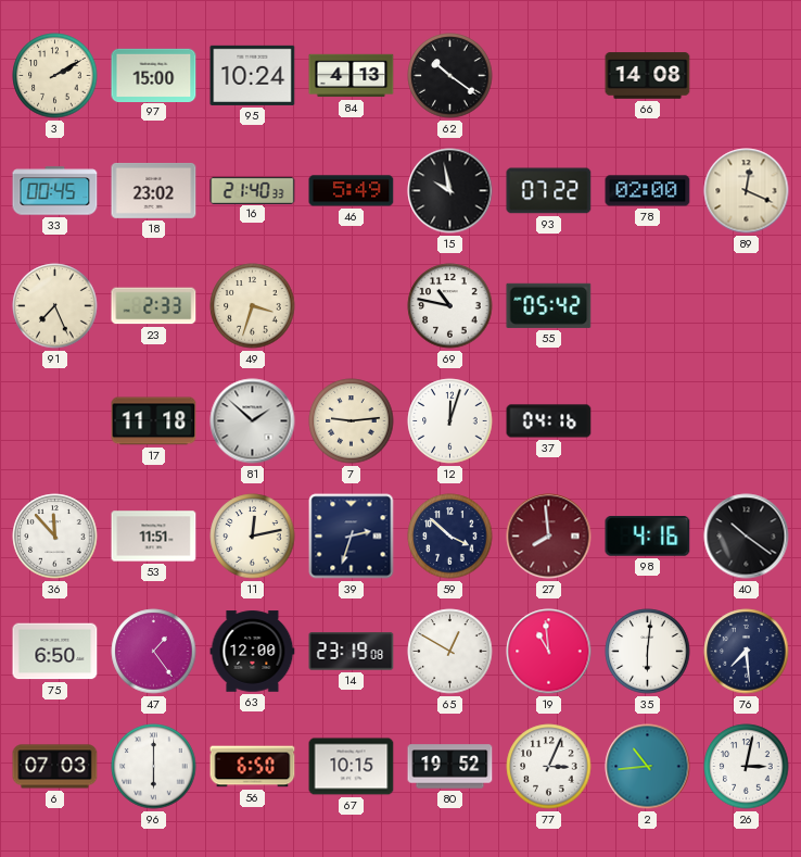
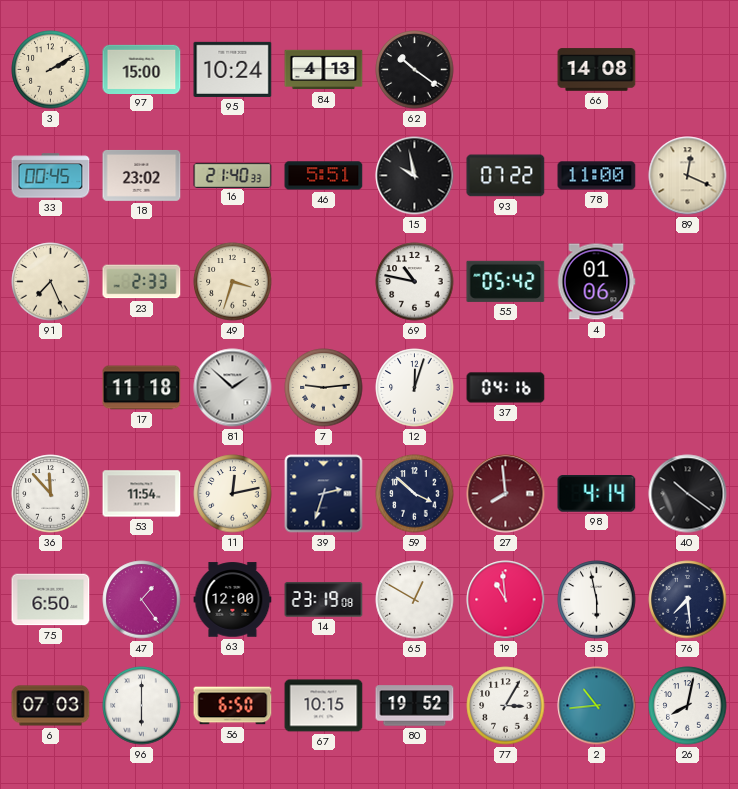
46: 5:49 -> 5:51 (324, 176)
78: 02:00 -> 11:00 (597, 176)
4: none -> 01:06 (596, 282)
53: 11:51 -> 11:54 (142, 494)
98: 4:16 -> 4:14 (597, 494)
35: 6:01 -> 5:58 (597, 600)
77: 3:04 -> 3:05 (506, 706)
26: 3:02 -> 8:02 (688, 706)
